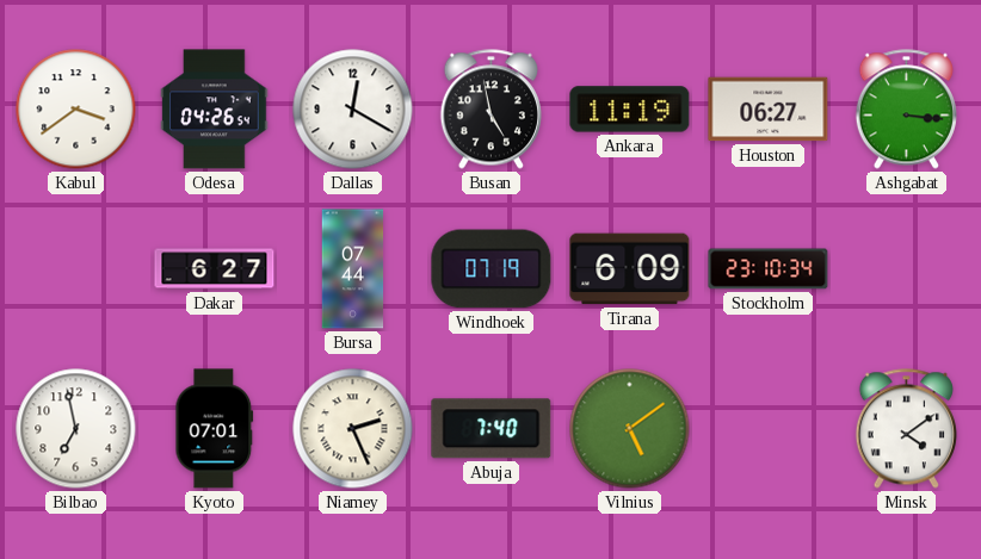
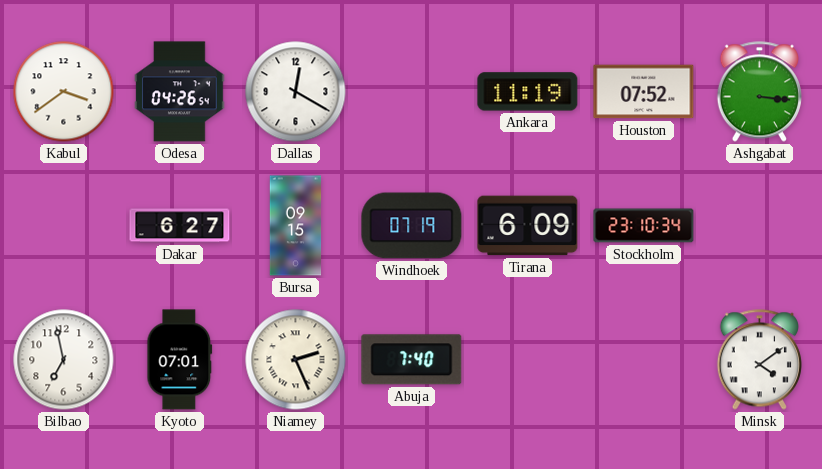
Busan: 4:58 -> none (490, 110)
Houston: 06:27 -> 07:52 (644, 92)
Bursa: 07:44 -> 09:15 (296, 226)
Vilnius: 5:09 -> none (630, 429)
